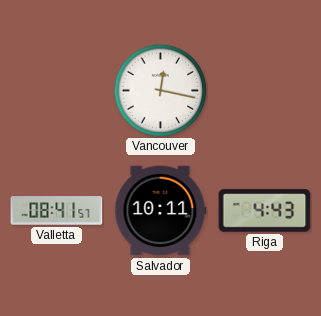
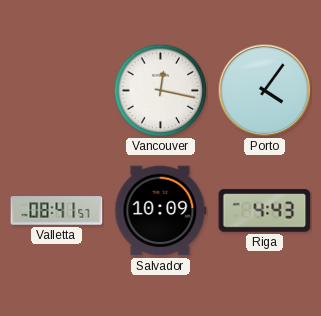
Porto: none -> 4:06 (264, 90)
Salvador: 10:11 -> 10:09 (161, 211)
